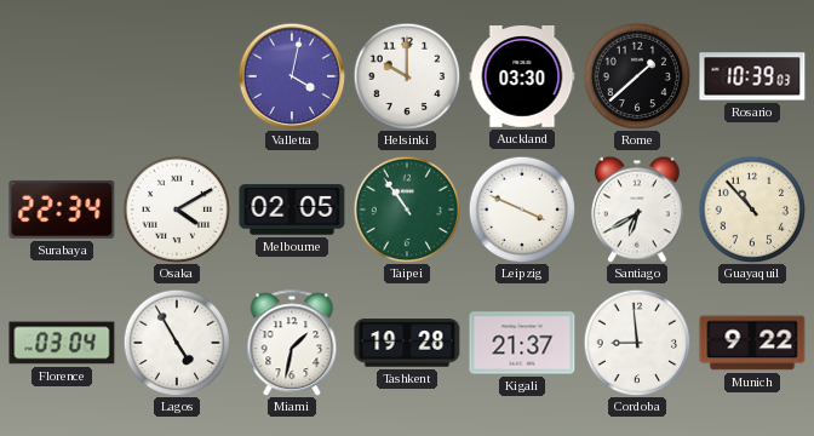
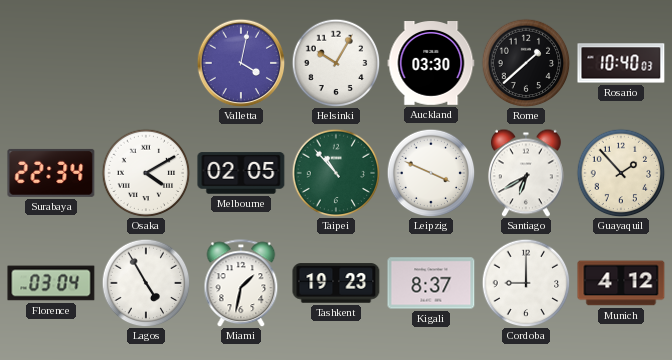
Helsinki: 10:00 -> 10:05 (336, 63)
Rosario: 10:39 -> 10:40 (621, 63)
Taipei: 10:54 -> 10:53 (336, 173)
Guayaquil: 10:53 -> 1:53 (621, 173)
Tashkent: 19:28 -> 19:23 (336, 283)
Kigali: 21:37 -> 8:37 (431, 283)
Cordoba: 8:59 -> 9:00 (526, 283)
Munich: 9:22 -> 4:12 (621, 283)
